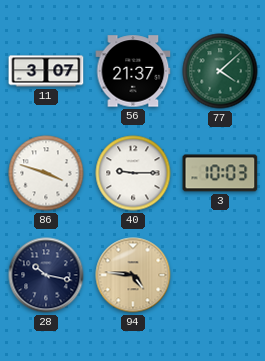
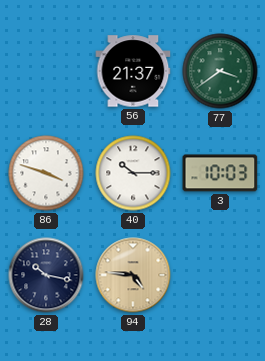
11: 3:07 -> none (46, 71)
77: 4:08 -> 3:39 (220, 71)
40: 9:15 -> 10:15 (133, 173)
